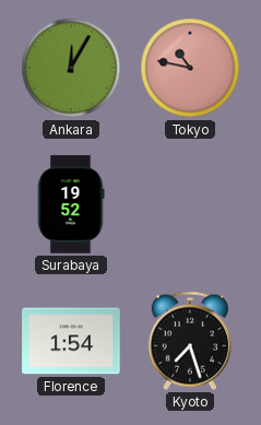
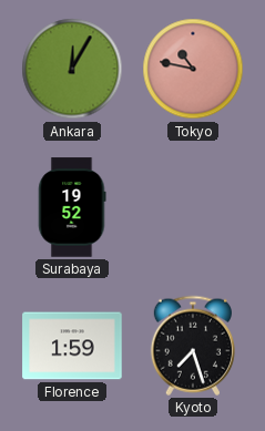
Florence: 1:54 -> 1:59 (72, 346)
